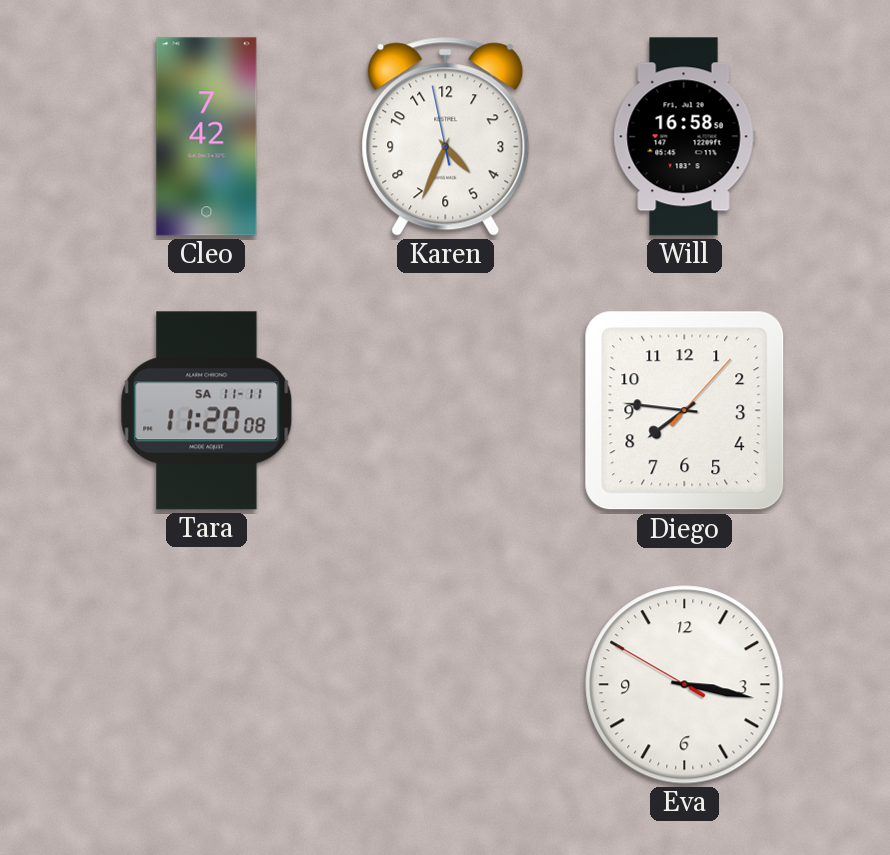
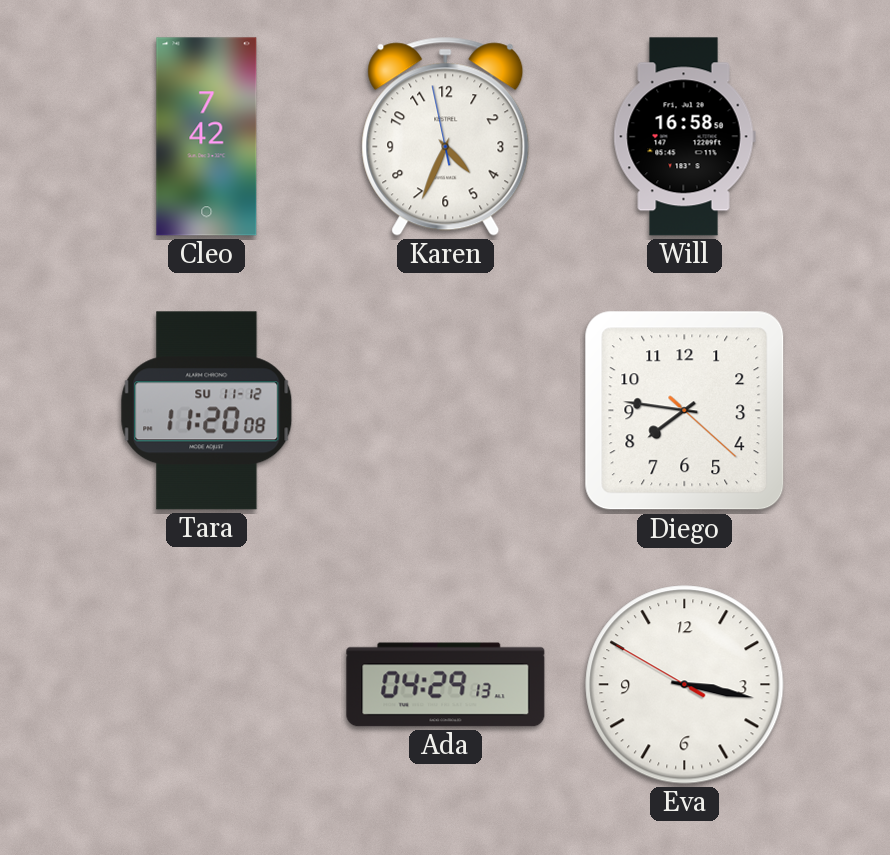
Tara date: SA 11-11 -> SU 11-12 (207, 411)
Diego: 7:46:07 -> 7:46:22 (685, 411)
Ada: none -> 04:29 (446, 685)
